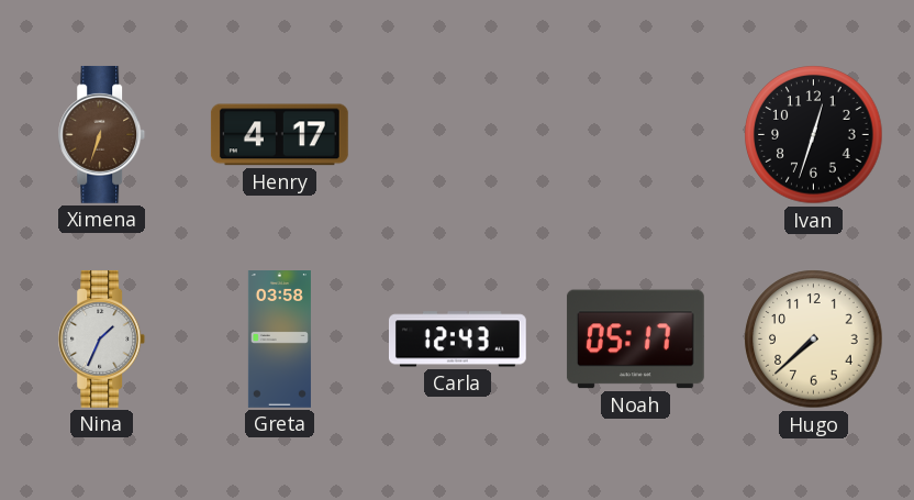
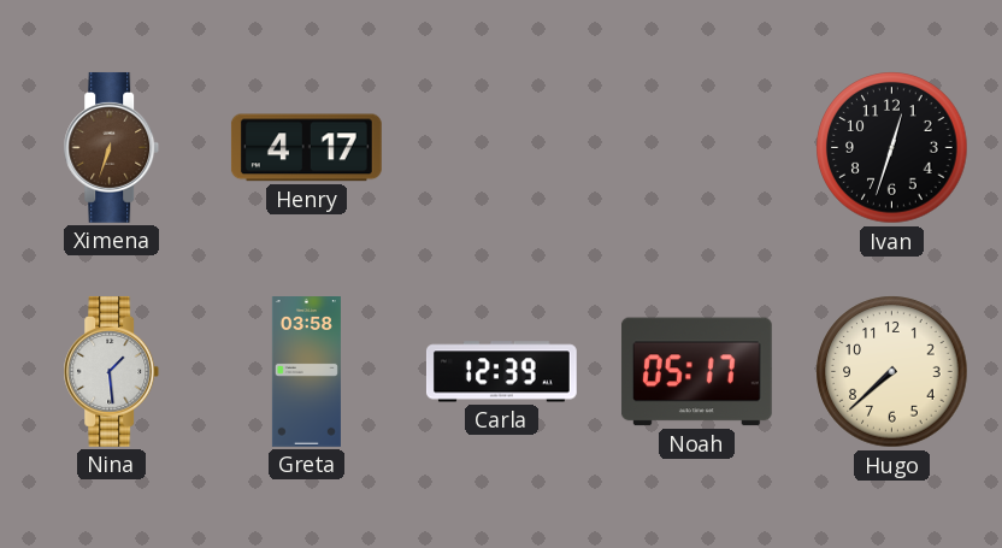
Nina: 1:34 -> 1:29 (112, 371)
Carla: 12:43 -> 12:39 (501, 372)
